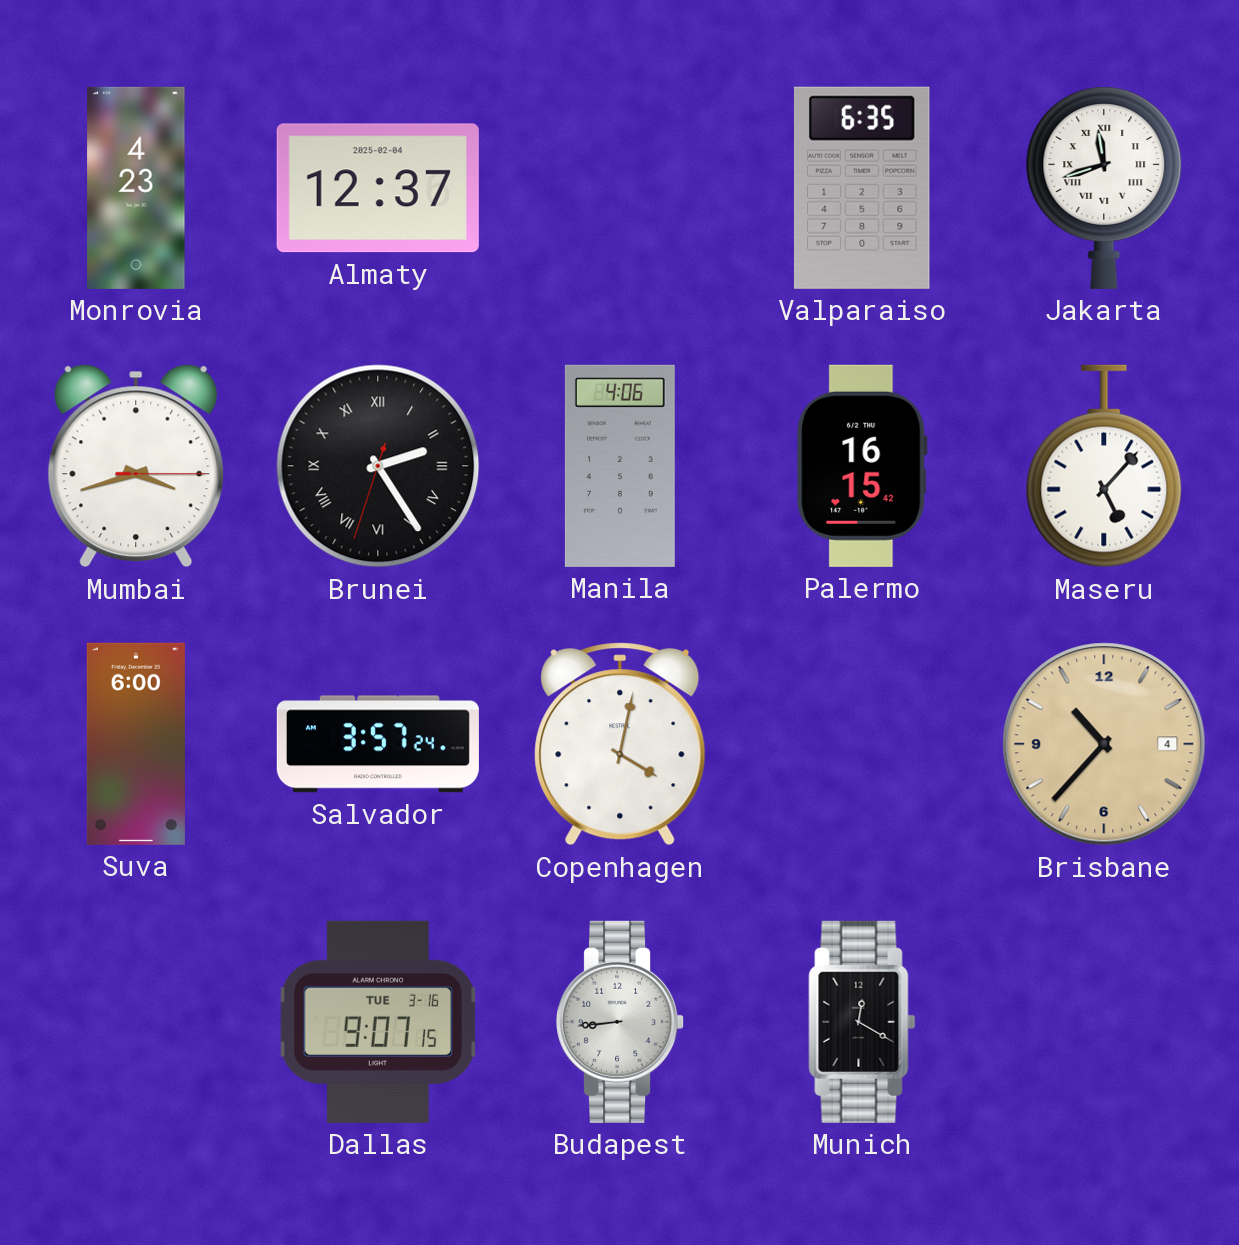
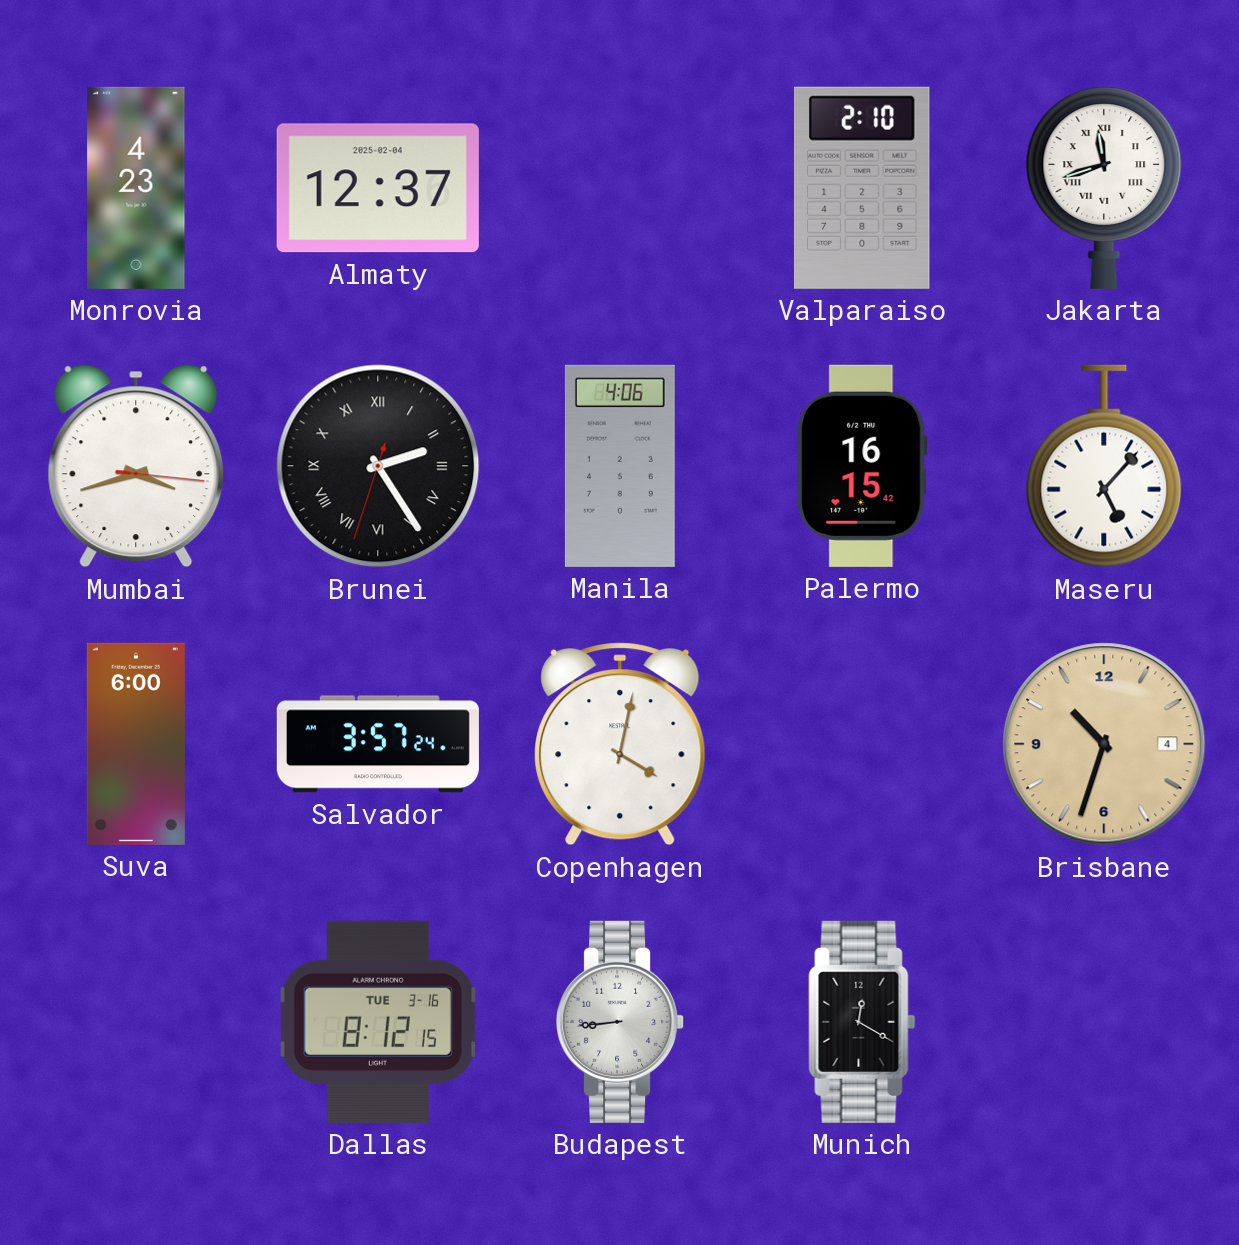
Valparaiso: 6:35 -> 2:10 (862, 188)
Mumbai: 3:42:15 -> 3:42:16 (136, 466)
Brisbane: 10:37 -> 10:33 (1104, 744)
Dallas: 9:07 -> 8:12 (378, 1022)
